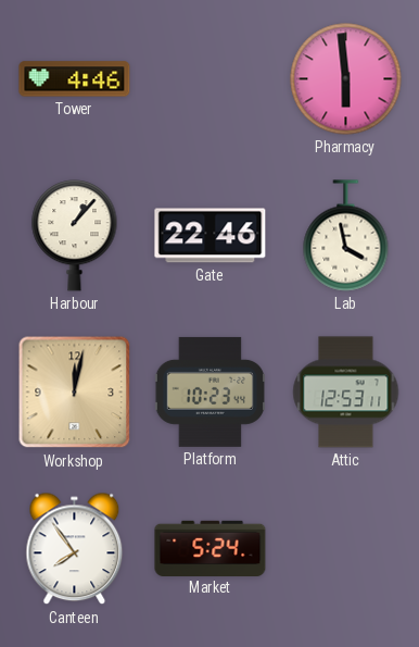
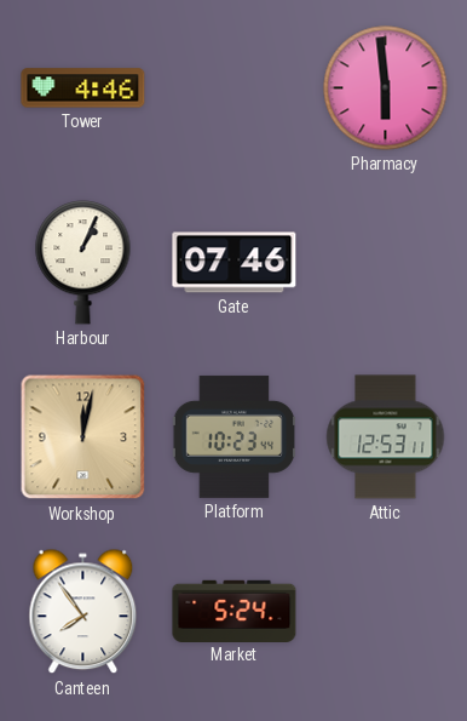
Harbour: 1:07 -> 1:04 (83, 263)
Gate: 22:46 -> 07:46 (235, 263)
Lab: 3:58 -> none (346, 236)
